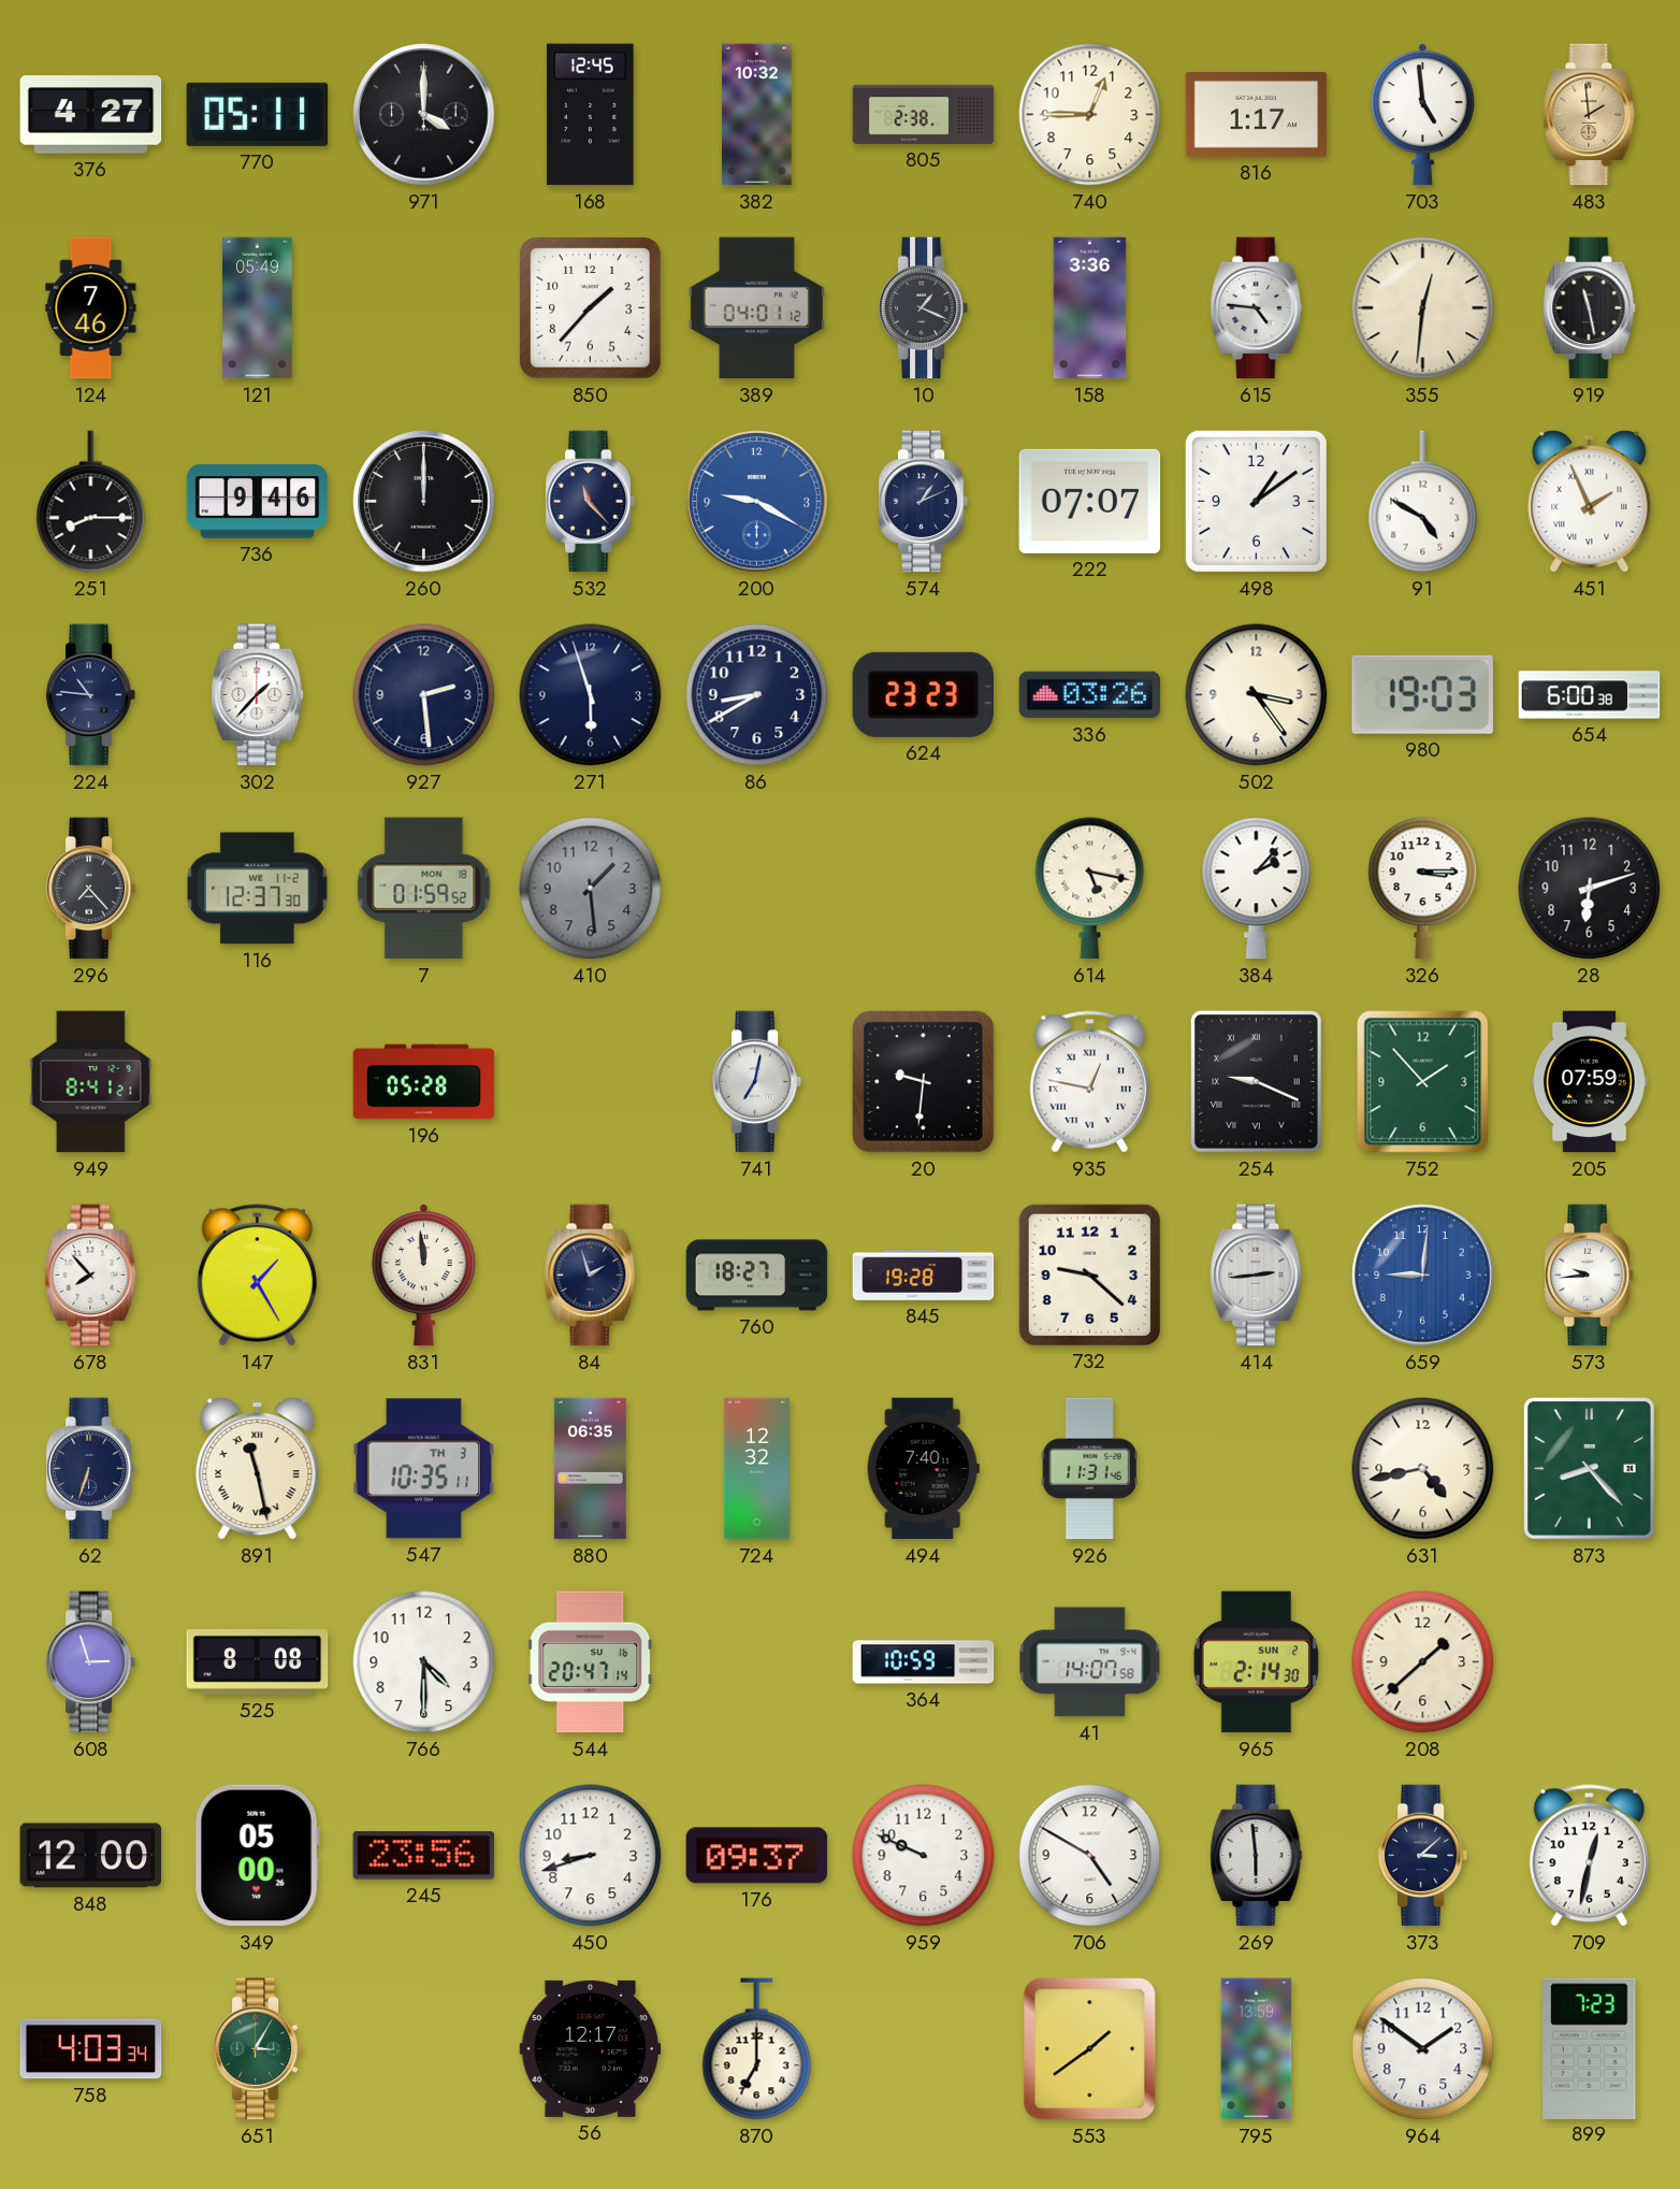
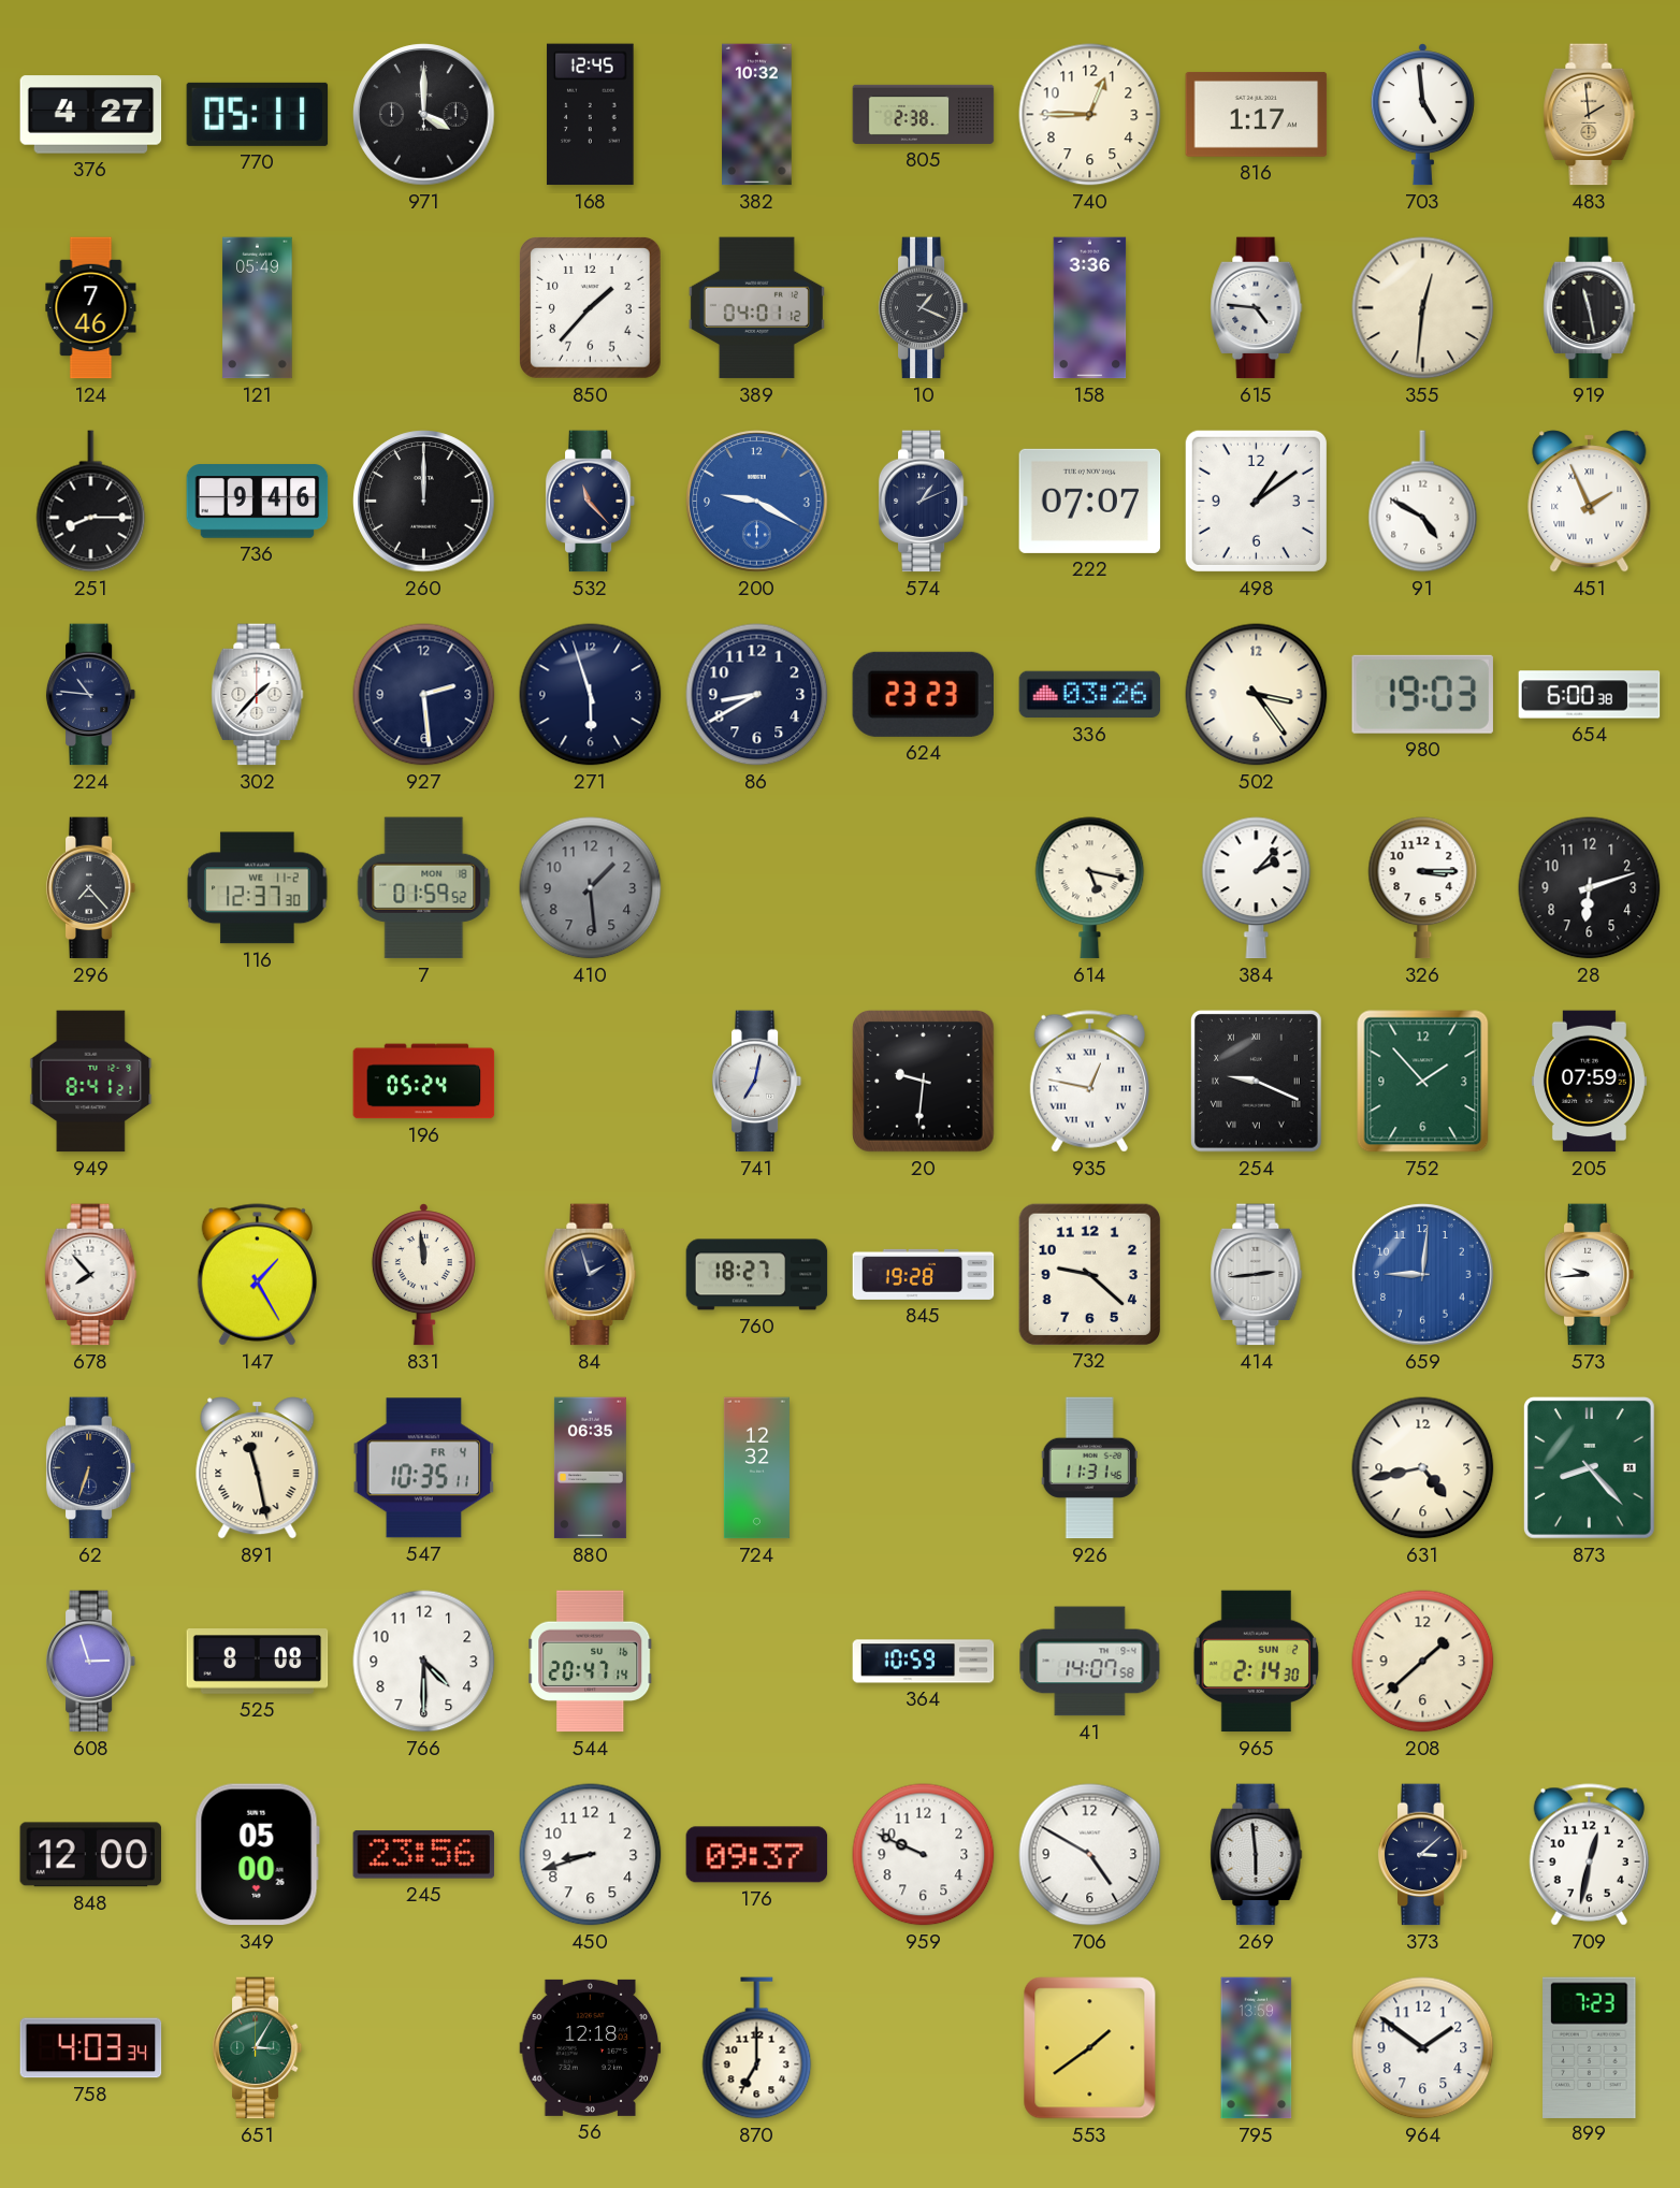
196: 05:28 -> 05:24 (424, 1082)
547 date: TH 3 -> FR 4 (424, 1468)
494: 7:40 -> none (923, 1469)
56: 12:17 -> 12:18 (591, 2047)
